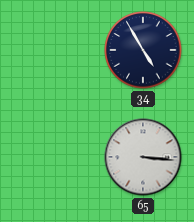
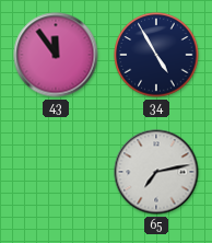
43: none -> 11:54 (56, 55)
65: 3:16 -> 7:13 (156, 172)
